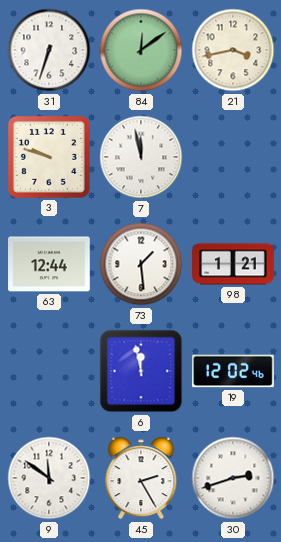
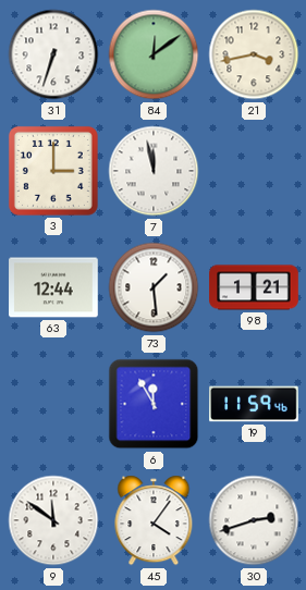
3: 9:48 -> 3:00 (53, 171)
6: 11:58 -> 11:55 (154, 404)
19: 12:02 -> 11:59 (254, 404)
45: 2:25 -> 4:06 (154, 520)
